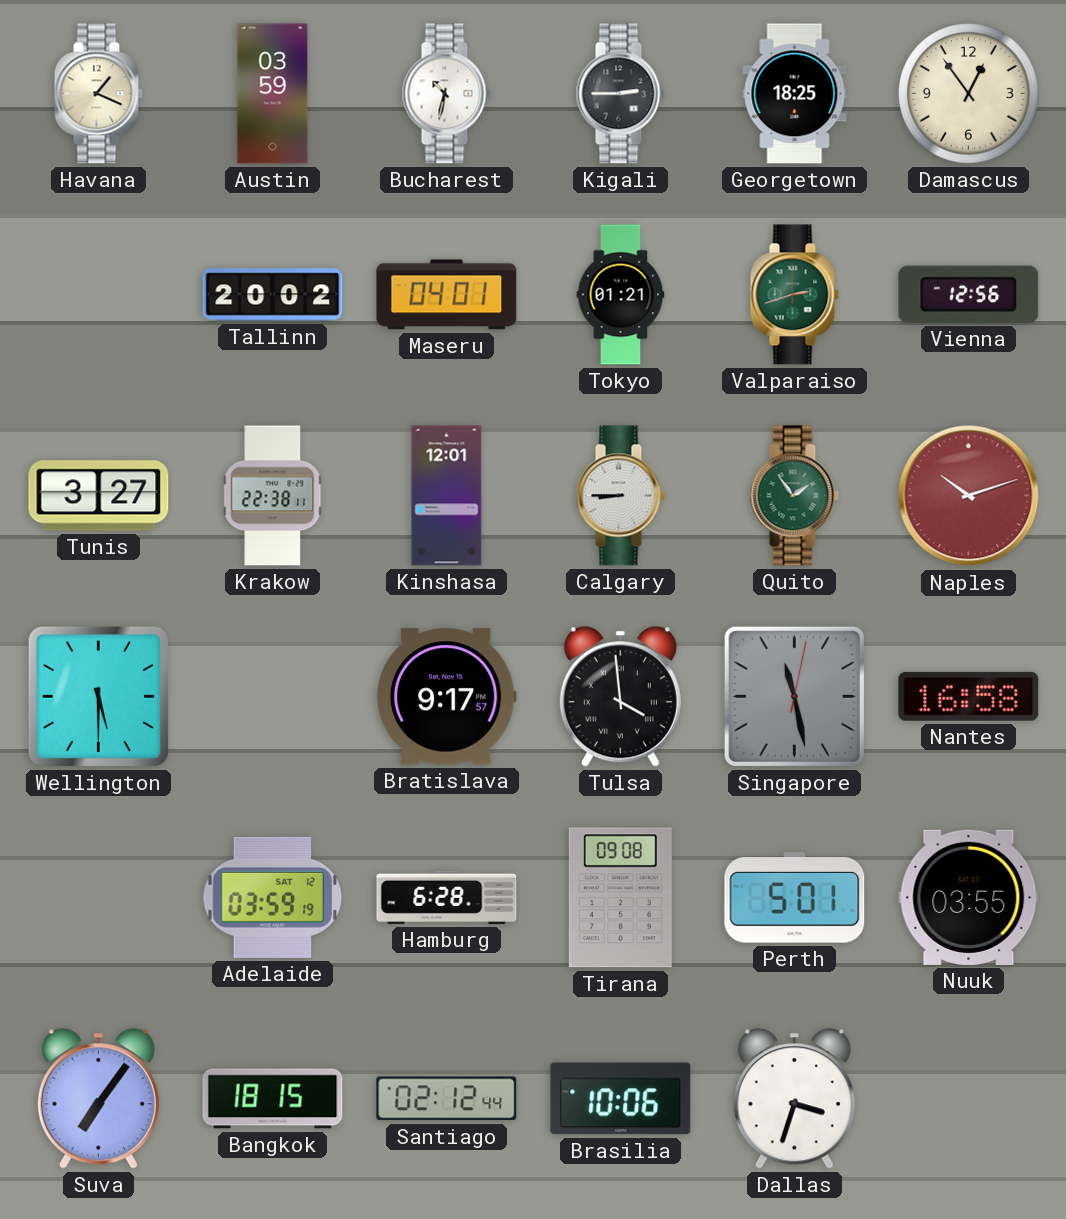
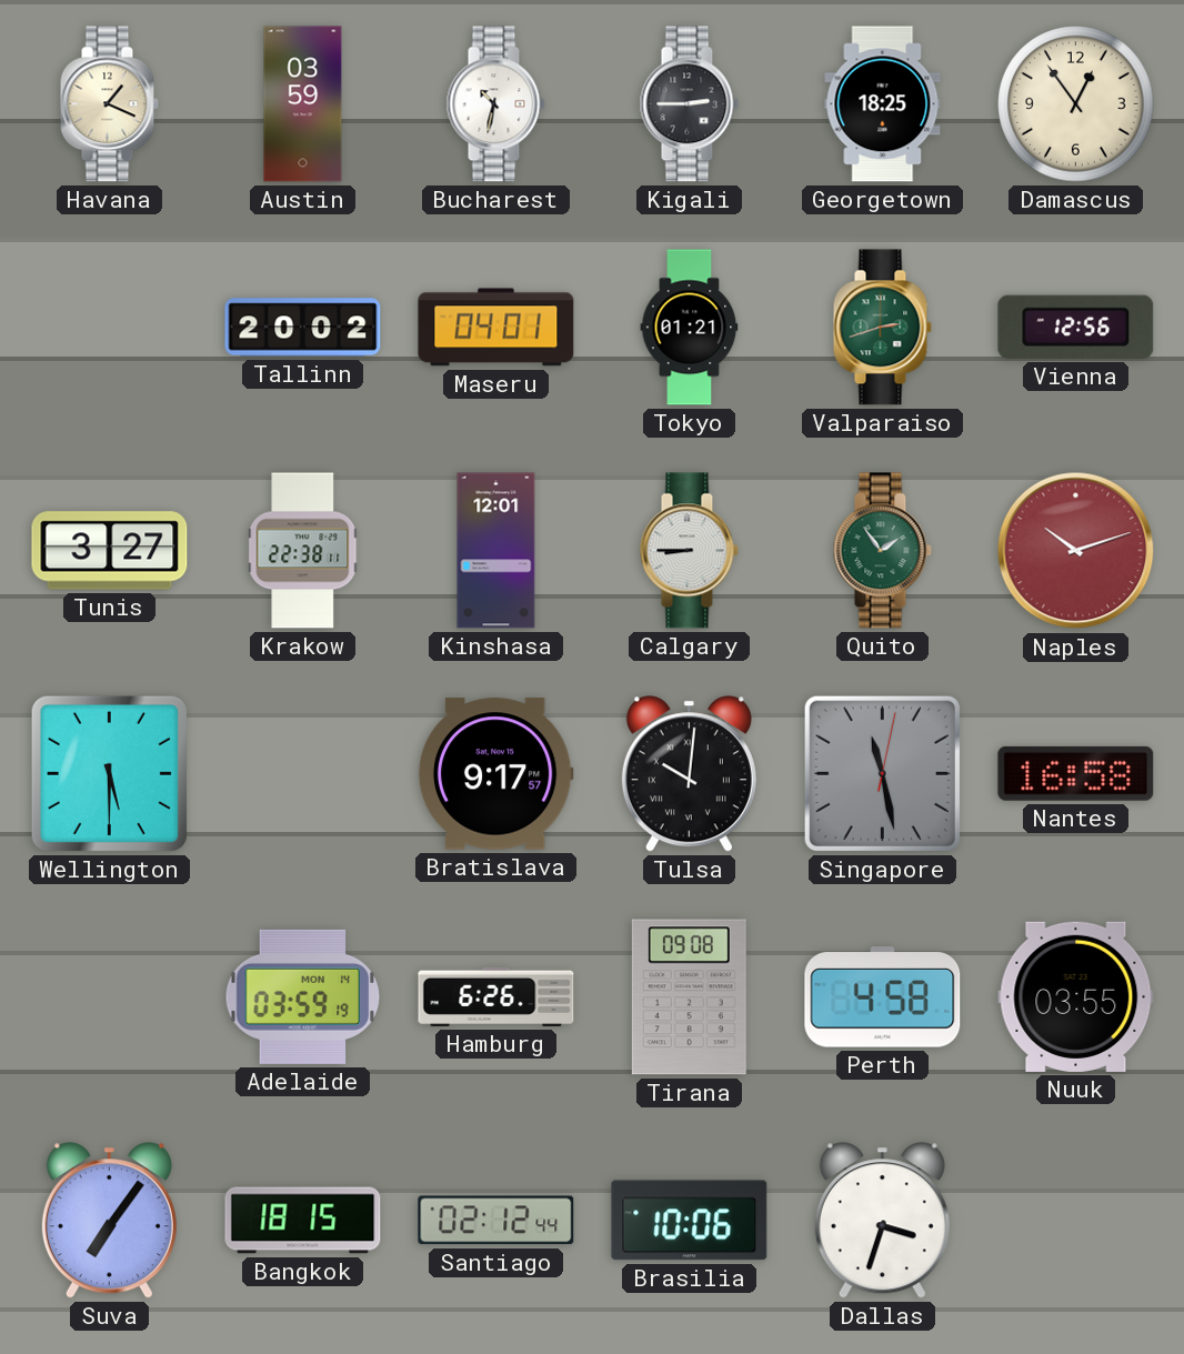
Tulsa: 3:59 -> 10:01 (689, 774)
Adelaide date: SAT 12 -> MON 14 (303, 996)
Hamburg: 6:28 -> 6:26 (496, 996)
Perth: 5:01 -> 4:58 (883, 997)
